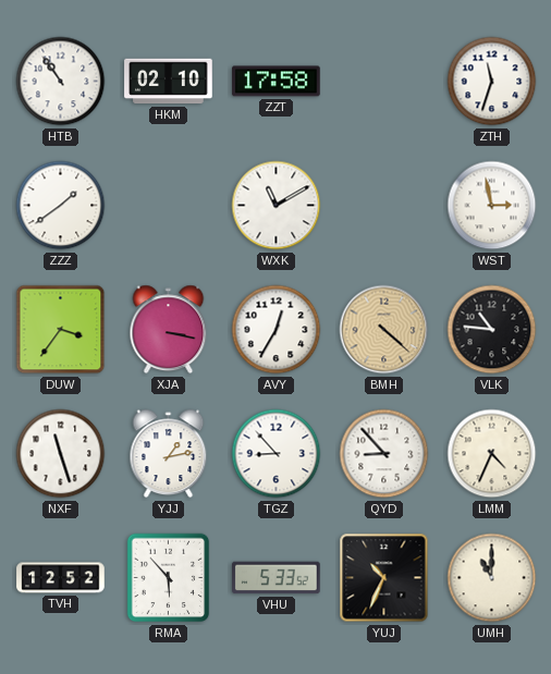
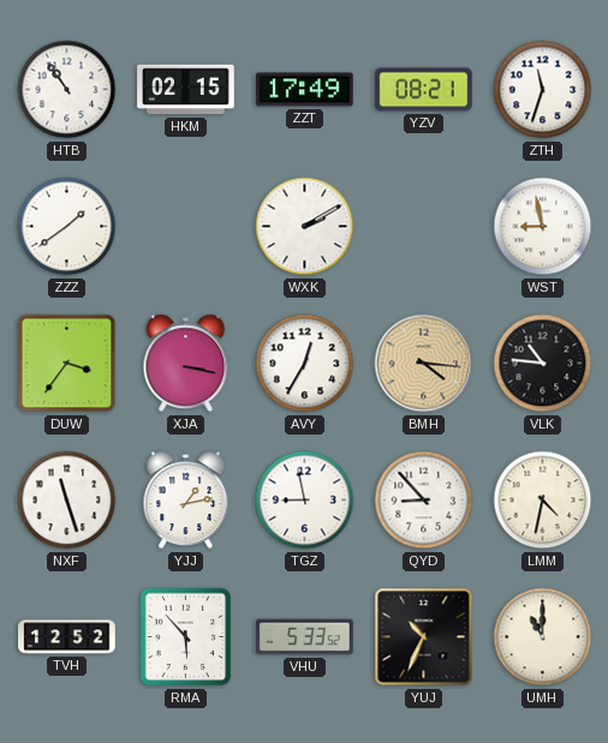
HKM: 02:10 -> 02:15 (186, 90)
ZZT: 17:58 -> 17:49 (305, 90)
YZV: none -> 08:21 (424, 90)
WXK: 11:10 -> 2:10 (305, 227)
WST: 2:58 -> 8:58 (543, 227)
BMH: 4:22 -> 4:16 (424, 364)
TGZ: 8:53 -> 8:58 (305, 501)
LMM: 4:34 -> 4:32 (543, 501)
